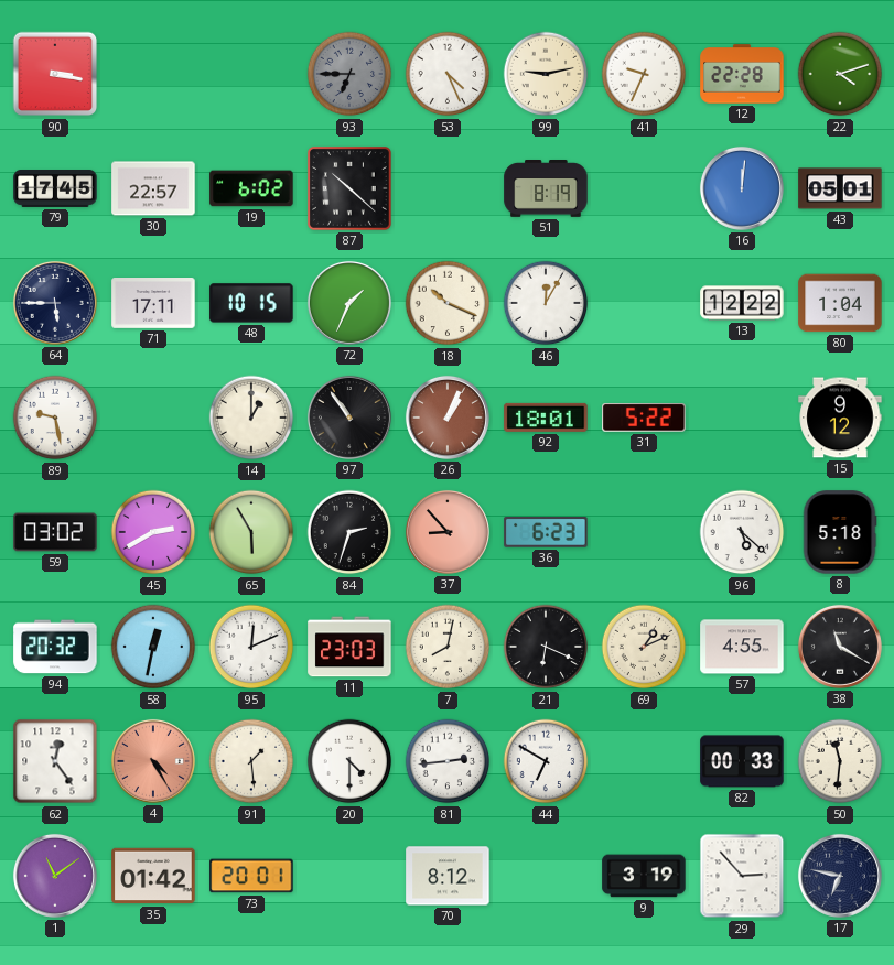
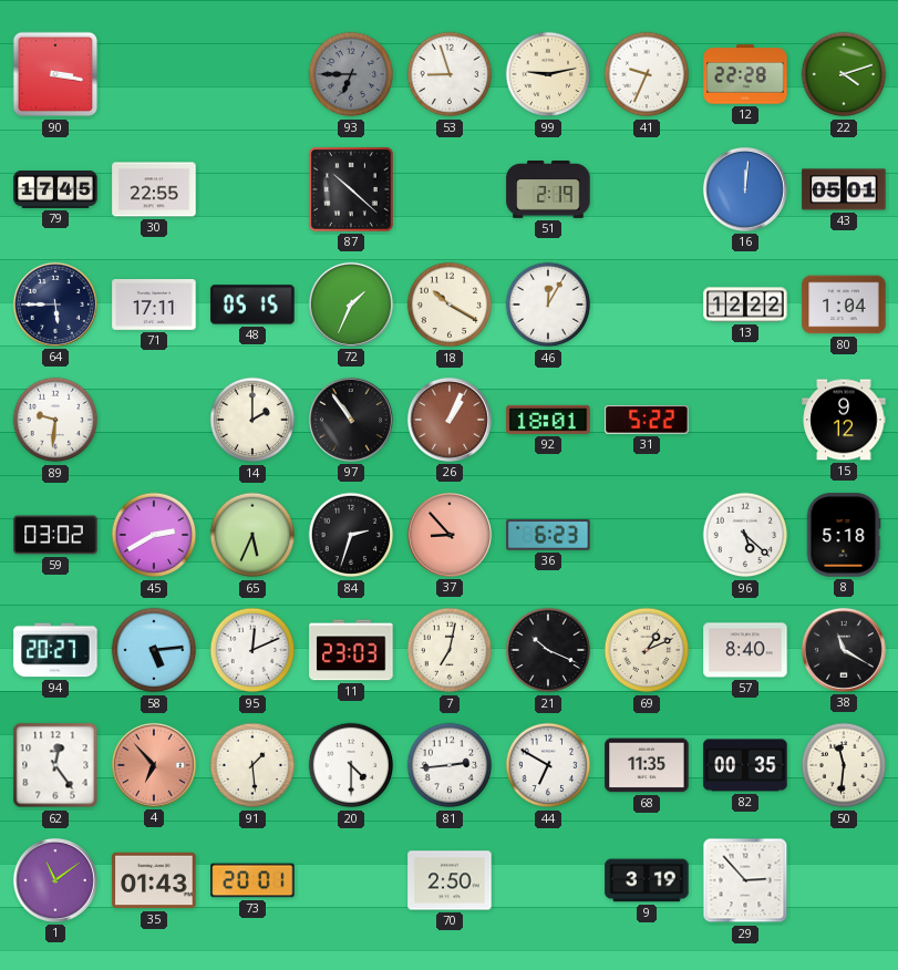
53: 4:26 -> 8:57 (450, 74)
30: 22:57 -> 22:55 (154, 189)
19: 6:02 -> none (251, 188)
51: 8:19 -> 2:19 (548, 190)
48: 10:15 -> 05:15 (252, 305)
18: 10:19 -> 10:20 (450, 305)
89: 9:28 -> 9:31 (55, 420)
14: 1:00 -> 2:00 (252, 420)
65: 5:55 -> 5:34 (252, 535)
94: 20:32 -> 20:27 (55, 650)
58: 12:32 -> 5:14 (154, 650)
7: 8:02 -> 7:02 (450, 650)
21: 6:19 -> 10:19 (548, 650)
57: 4:55 -> 8:40 (745, 650)
4: 4:25 -> 6:53 (154, 765)
68: none -> 11:35 (647, 765)
82: 00:33 -> 00:35 (745, 765)
35: 01:42 -> 01:43 (154, 880)
70: 8:12 -> 2:50 (450, 880)
17: 6:47 -> none (840, 876)
